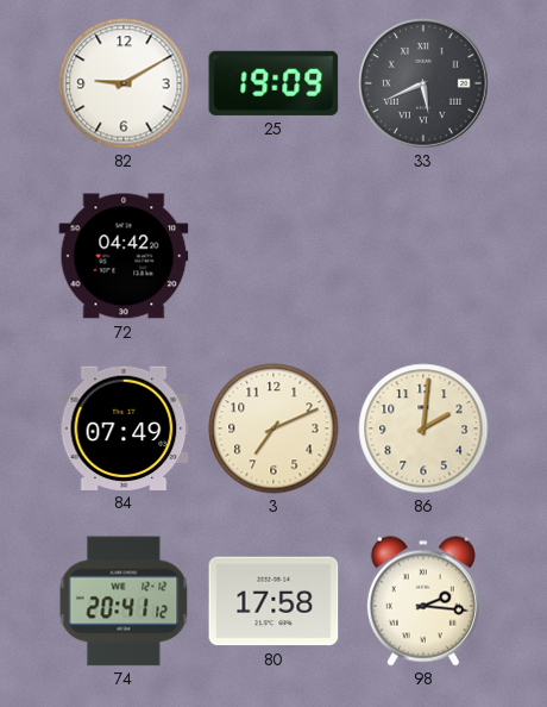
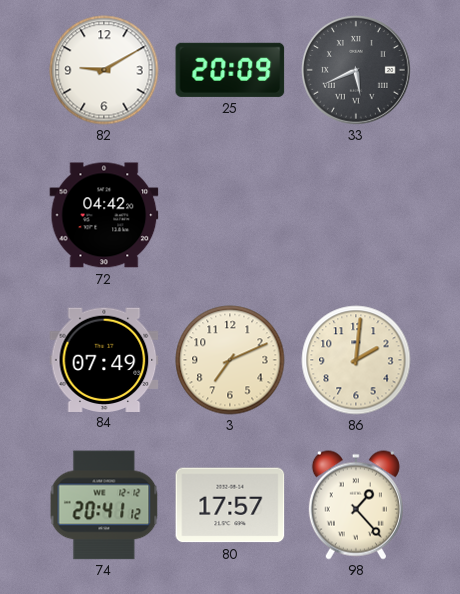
25: 19:09 -> 20:09 (230, 70)
80: 17:58 -> 17:57 (230, 505)
98: 2:16 -> 1:23 (356, 505)
